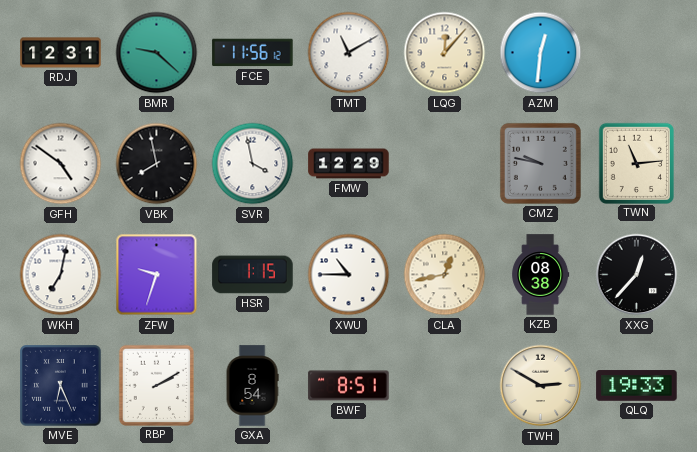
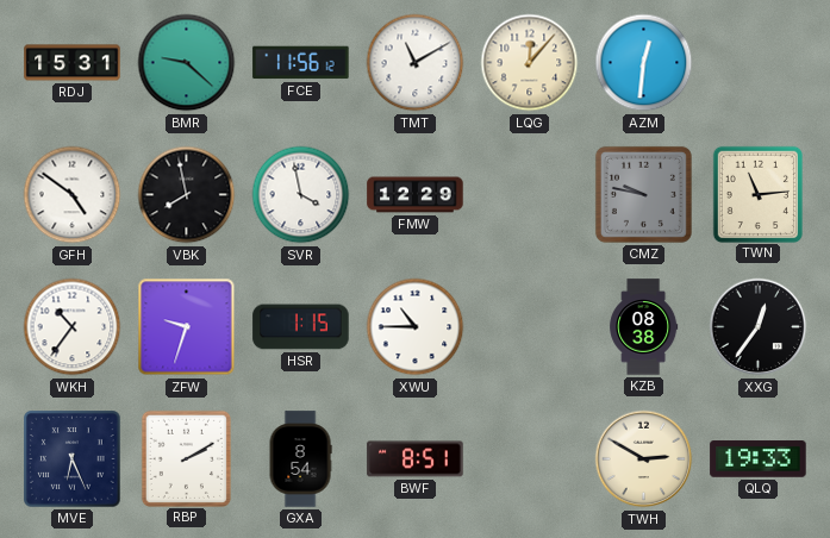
RDJ: 12:31 -> 15:31 (73, 63)
WKH: 7:02 -> 10:36 (73, 327)
CLA: 12:43 -> none (445, 275)
XXG: 12:37 -> 12:36 (759, 327)
